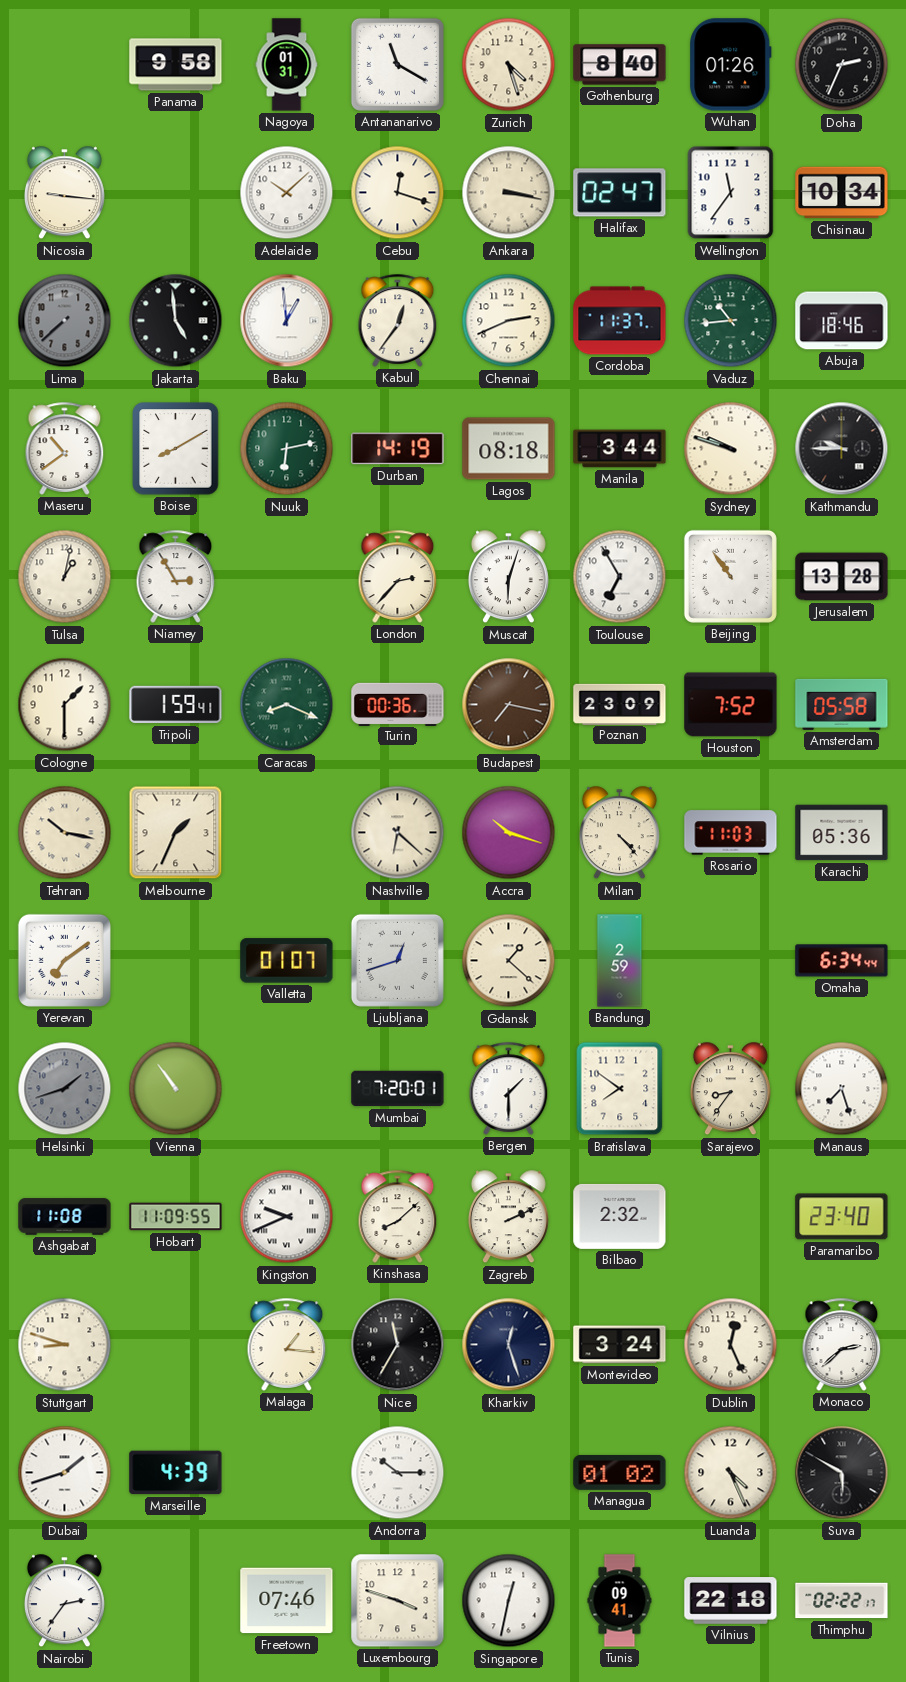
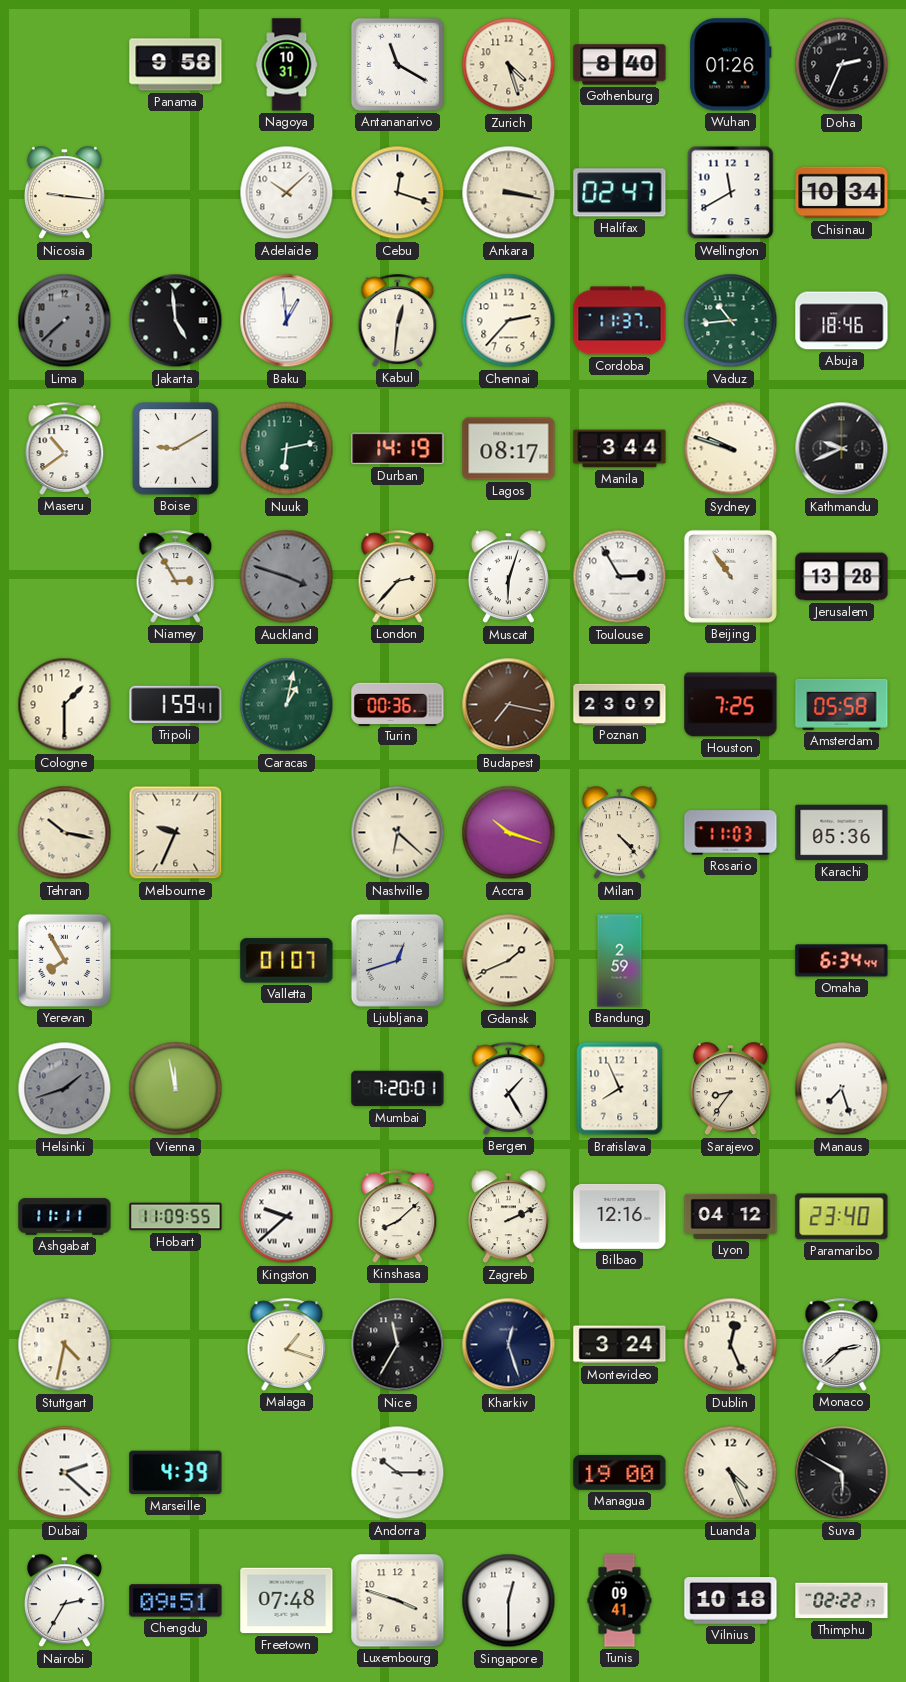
Nagoya: 01:31 -> 10:31 (287, 65)
Wellington: 11:36 -> 11:40 (731, 193)
Kabul: 12:36 -> 12:31 (398, 320)
Chennai: 2:41 -> 2:37 (509, 321)
Boise: 8:10 -> 9:10 (176, 449)
Lagos: 08:18 -> 08:17 (509, 449)
Kathmandu: 9:45 -> 9:41 (842, 449)
Tulsa: 1:02 -> none (65, 577)
Auckland: none -> 3:48 (287, 577)
Toulouse: 6:55 -> 2:55 (620, 577)
Caracas: 8:19 -> 1:02 (287, 705)
Houston: 7:52 -> 7:25 (731, 705)
Melbourne: 1:34 -> 9:34 (176, 833)
Yerevan: 7:09 -> 7:55 (64, 960)
Gdansk: 1:22 -> 1:41 (509, 961)
Vienna: 10:54 -> 11:58 (176, 1089)
Bergen: 1:30 -> 1:25 (509, 1088)
Bratislava: 7:51 -> 7:56 (620, 1089)
Ashgabat: 11:08 -> 11:11 (65, 1217)
Kingston: 9:41 -> 9:38 (287, 1217)
Bilbao: 2:32 -> 12:16 (620, 1216)
Lyon: none -> 04:12 (731, 1216)
Stuttgart: 8:48 -> 4:32 (65, 1345)
Malaga: 1:16 -> 1:18 (287, 1344)
Dubai: 1:42 -> 2:22 (65, 1473)
Managua: 01:02 -> 19:00 (620, 1473)
Nairobi: 2:36 -> 2:35 (64, 1601)
Chengdu: none -> 09:51 (176, 1601)
Freetown: 07:46 -> 07:48 (287, 1601)
Singapore: 12:32 -> 12:30 (509, 1601)
Vilnius: 22:18 -> 10:18 (731, 1601)
